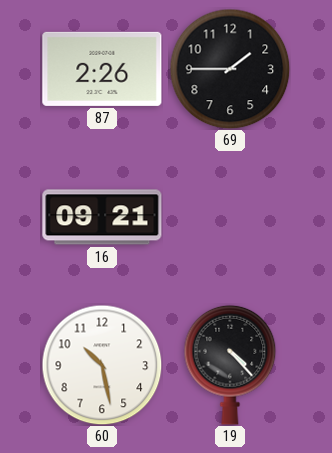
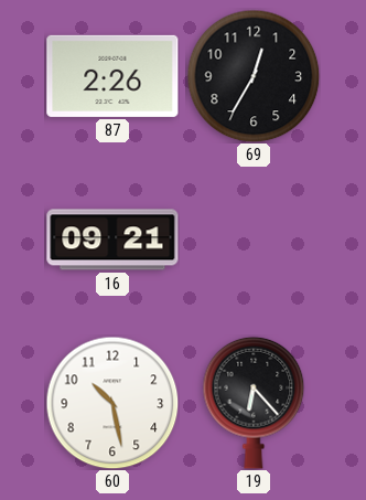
69: 1:45 -> 12:35 (254, 76)
19: 4:23 -> 6:23 (254, 403)
